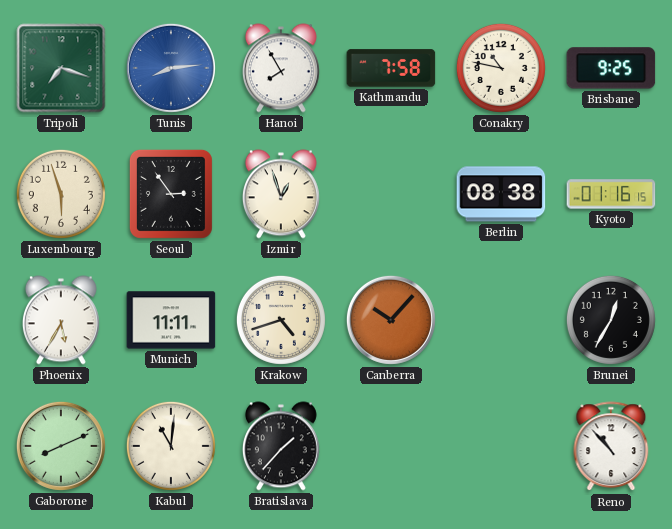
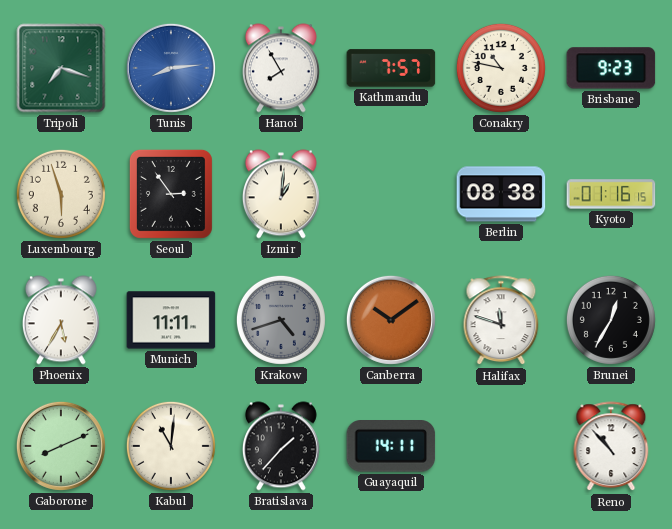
Kathmandu: 7:58 -> 7:57 (391, 68)
Brisbane: 9:25 -> 9:23 (611, 68)
Izmir: 12:57 -> 1:01 (281, 194)
Krakow dial: cream -> grey (281, 320)
Canberra: 10:07 -> 10:09 (391, 320)
Halifax: none -> 11:48 (501, 321)
Guayaquil: none -> 14:11 (391, 447)
